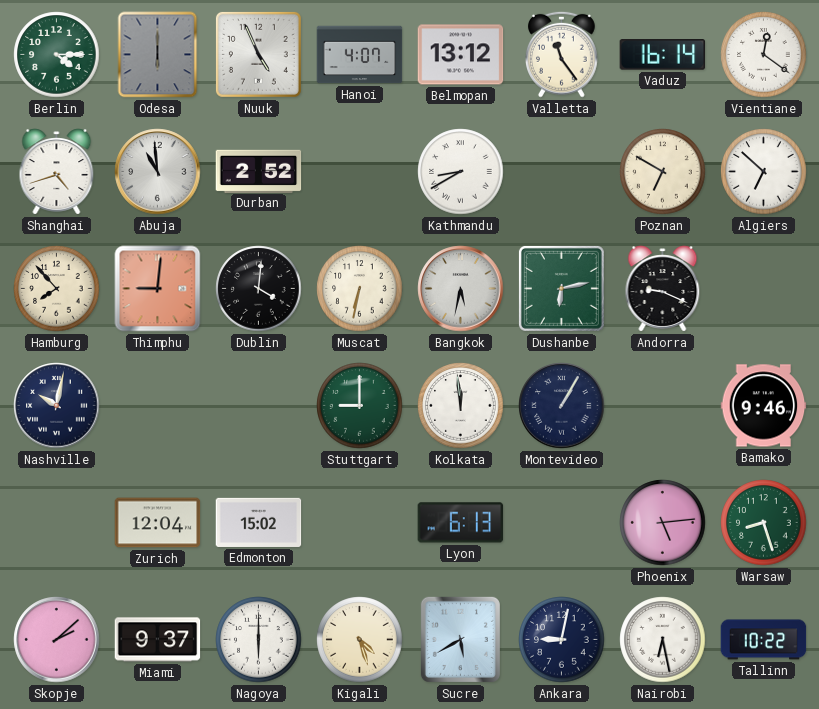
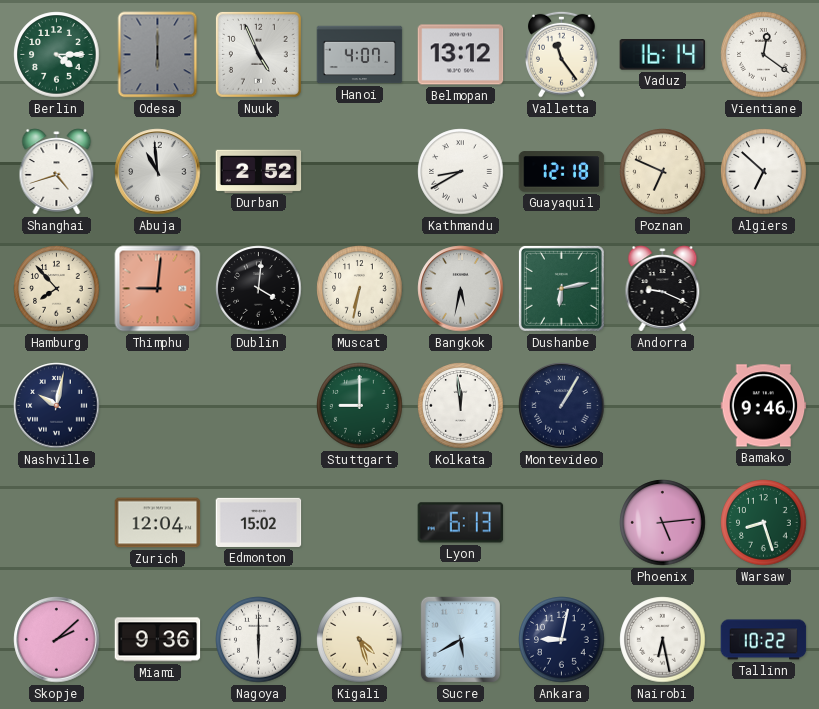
Guayaquil: none -> 12:18 (562, 172)
Poznan: 6:50 -> 6:49 (663, 172)
Miami: 9:37 -> 9:36 (158, 640)
